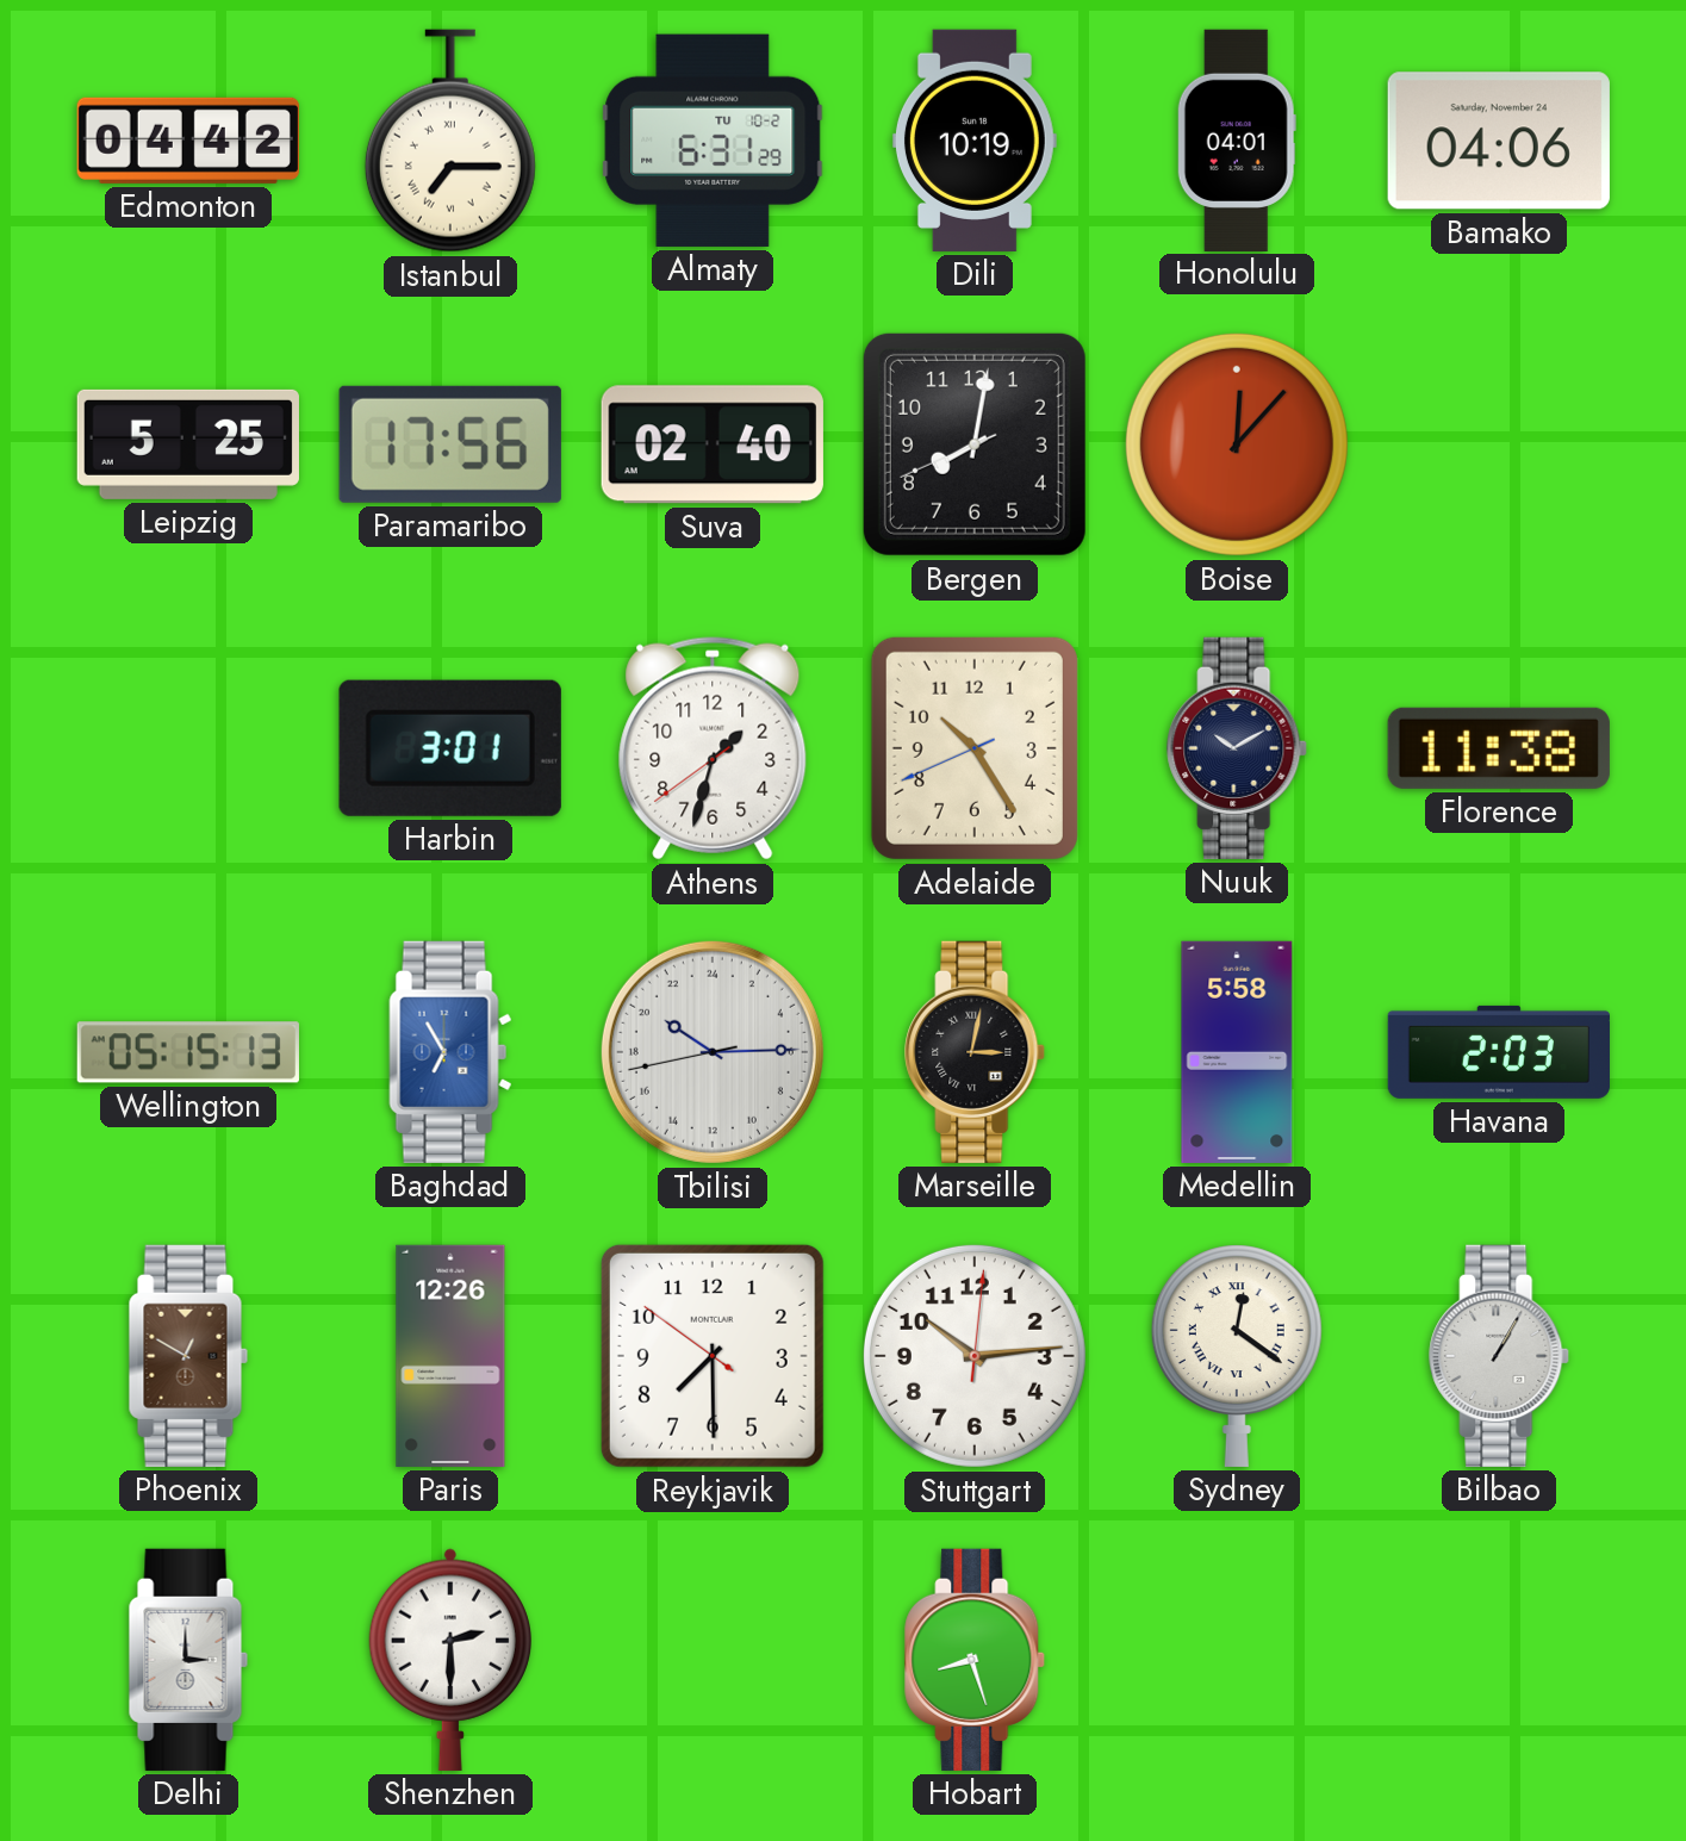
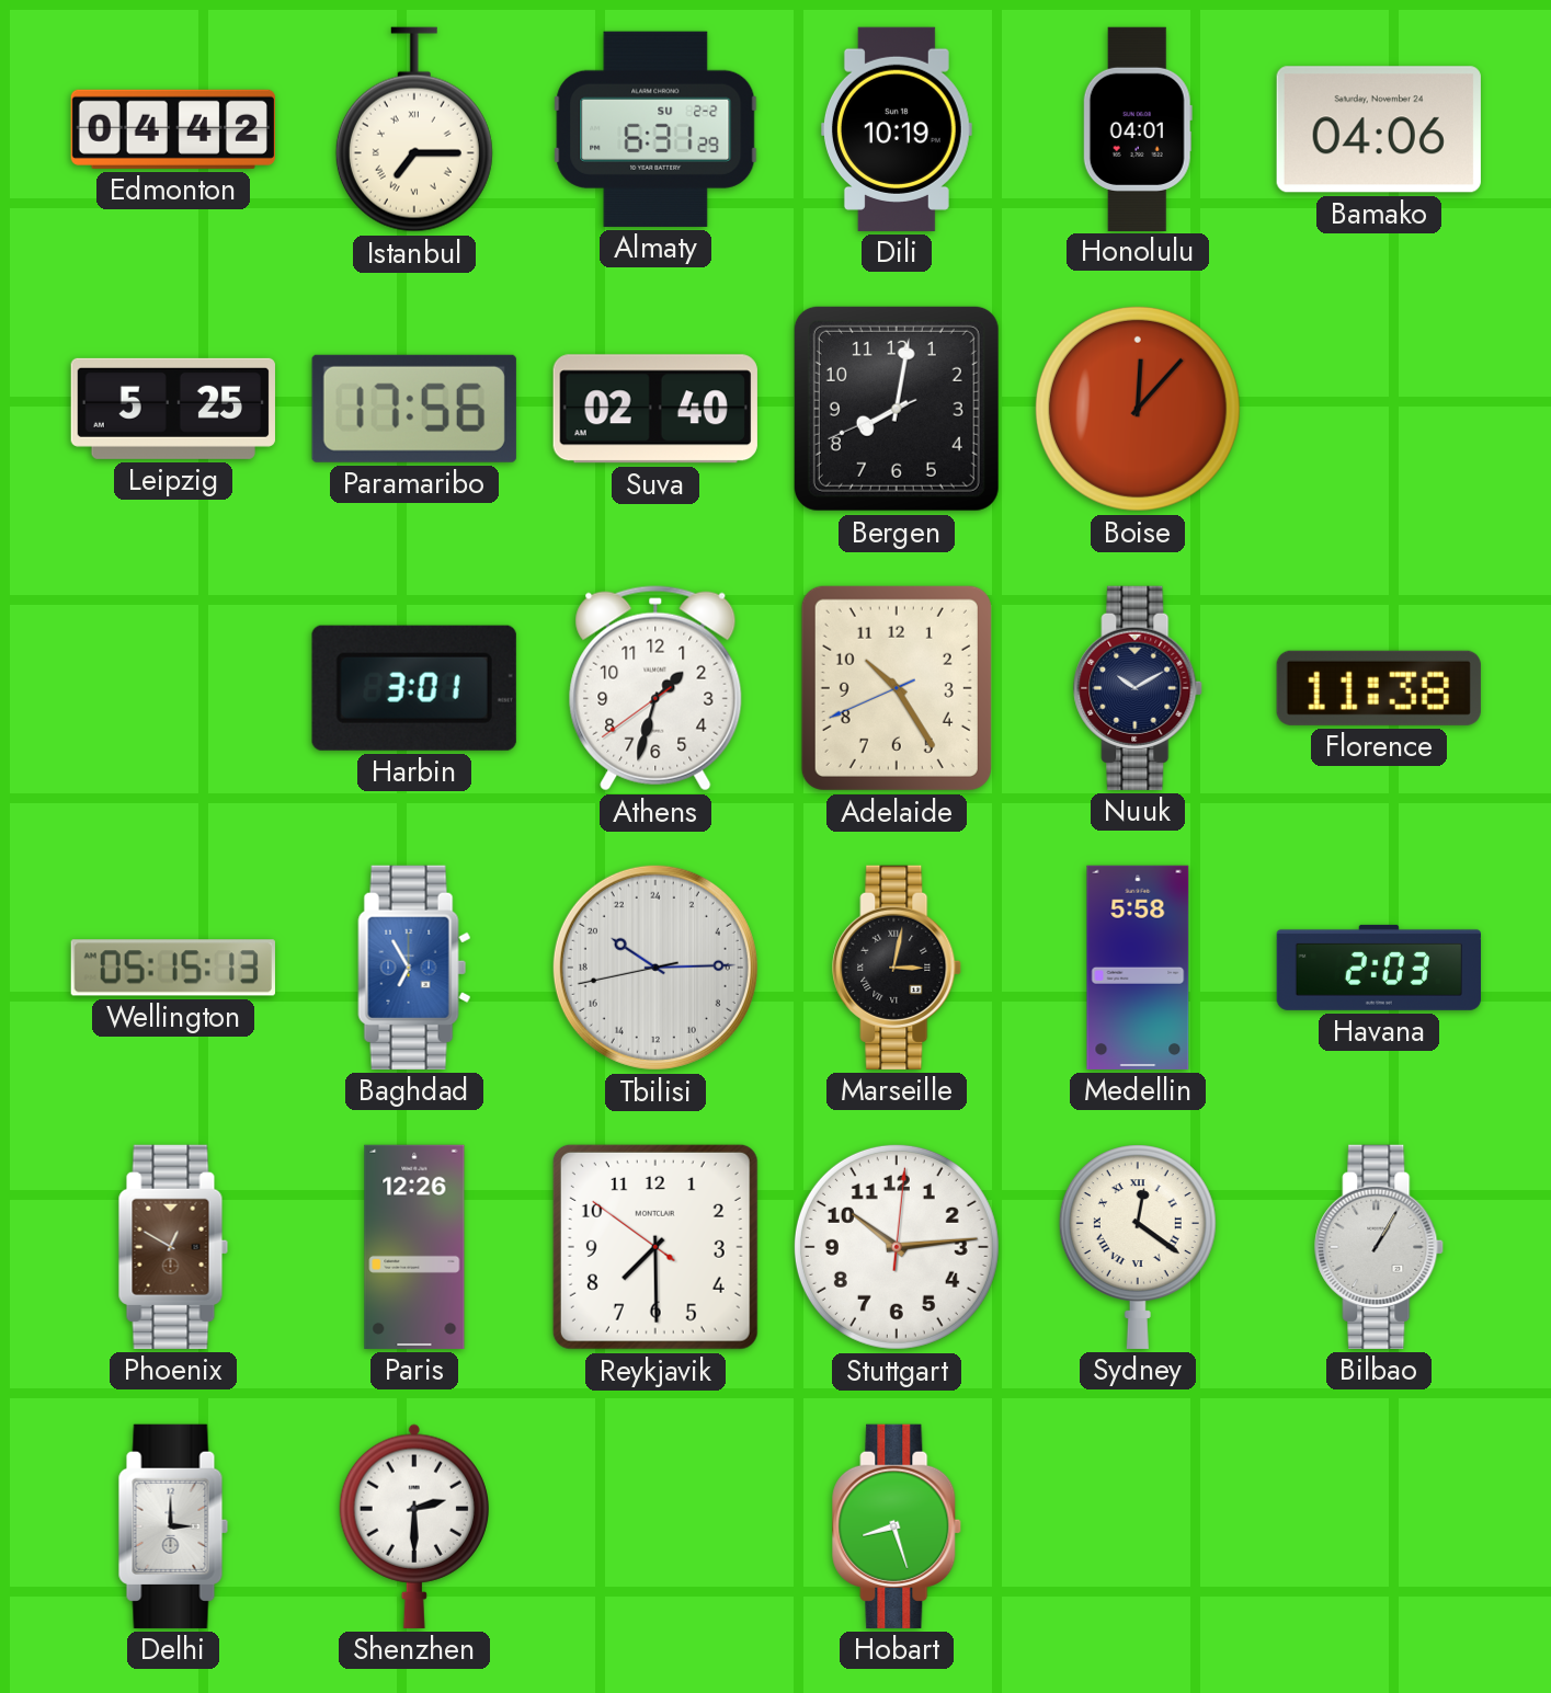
Almaty date: TU 10-2 -> SU 2-2 (655, 129)
